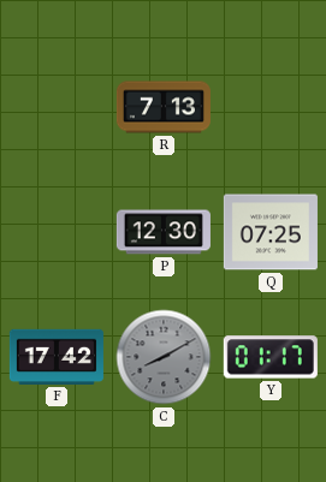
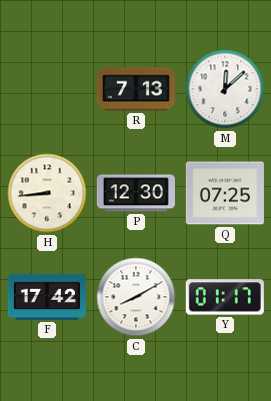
M: none -> 12:08 (225, 89)
H: none -> 8:44 (47, 193)
C dial: grey -> white (136, 297)
